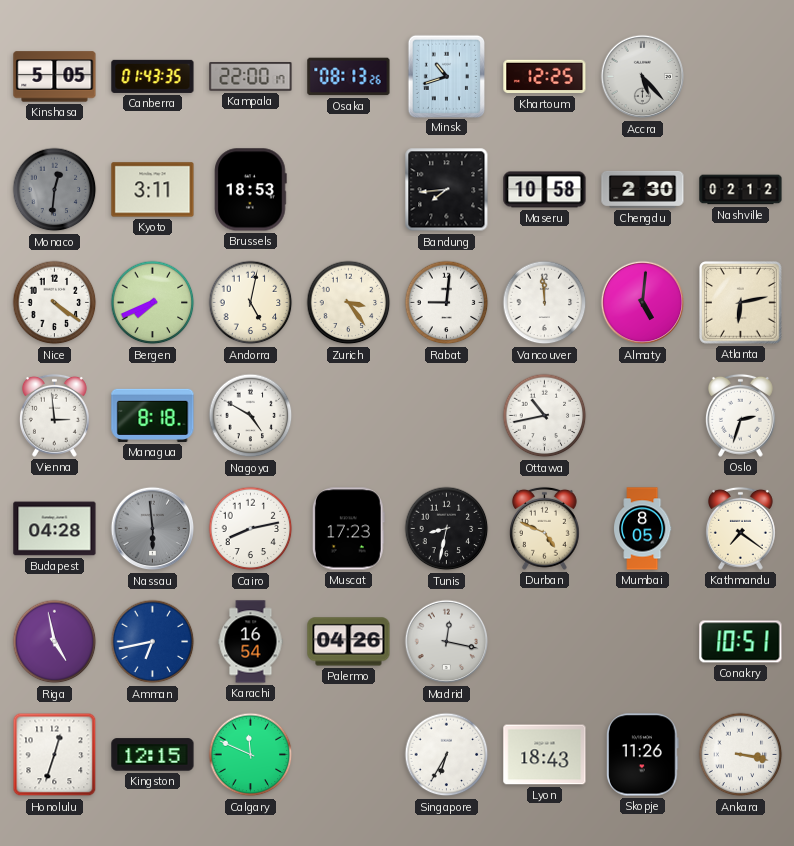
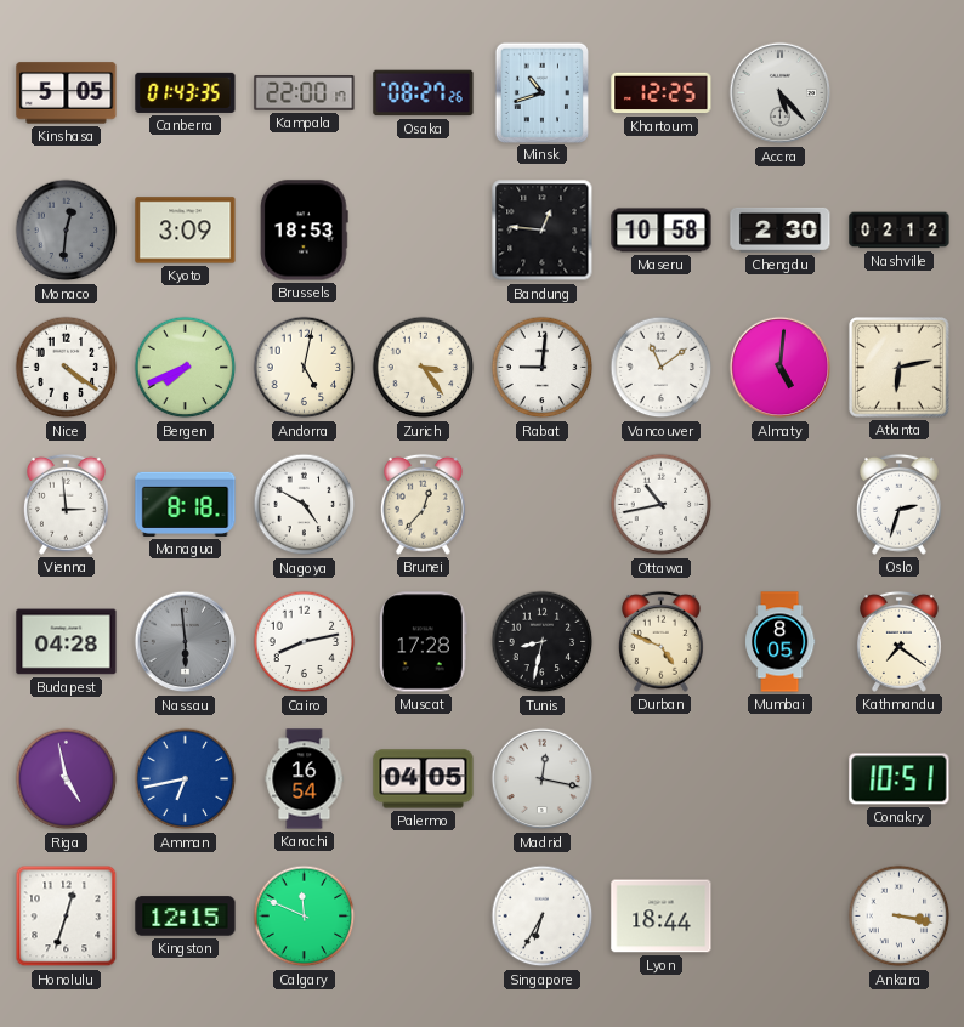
Osaka: 08:13 -> 08:27 (424, 93)
Kyoto: 3:11 -> 3:09 (186, 231)
Bandung: 7:44 -> 12:46 (543, 231)
Vancouver: 11:59 -> 11:09 (662, 368)
Brunei: none -> 12:37 (423, 504)
Muscat: 17:23 -> 17:28 (423, 642)
Palermo: 04:26 -> 04:05 (424, 779)
Lyon: 18:43 -> 18:44 (662, 917)
Skopje: 11:26 -> none (643, 755)
